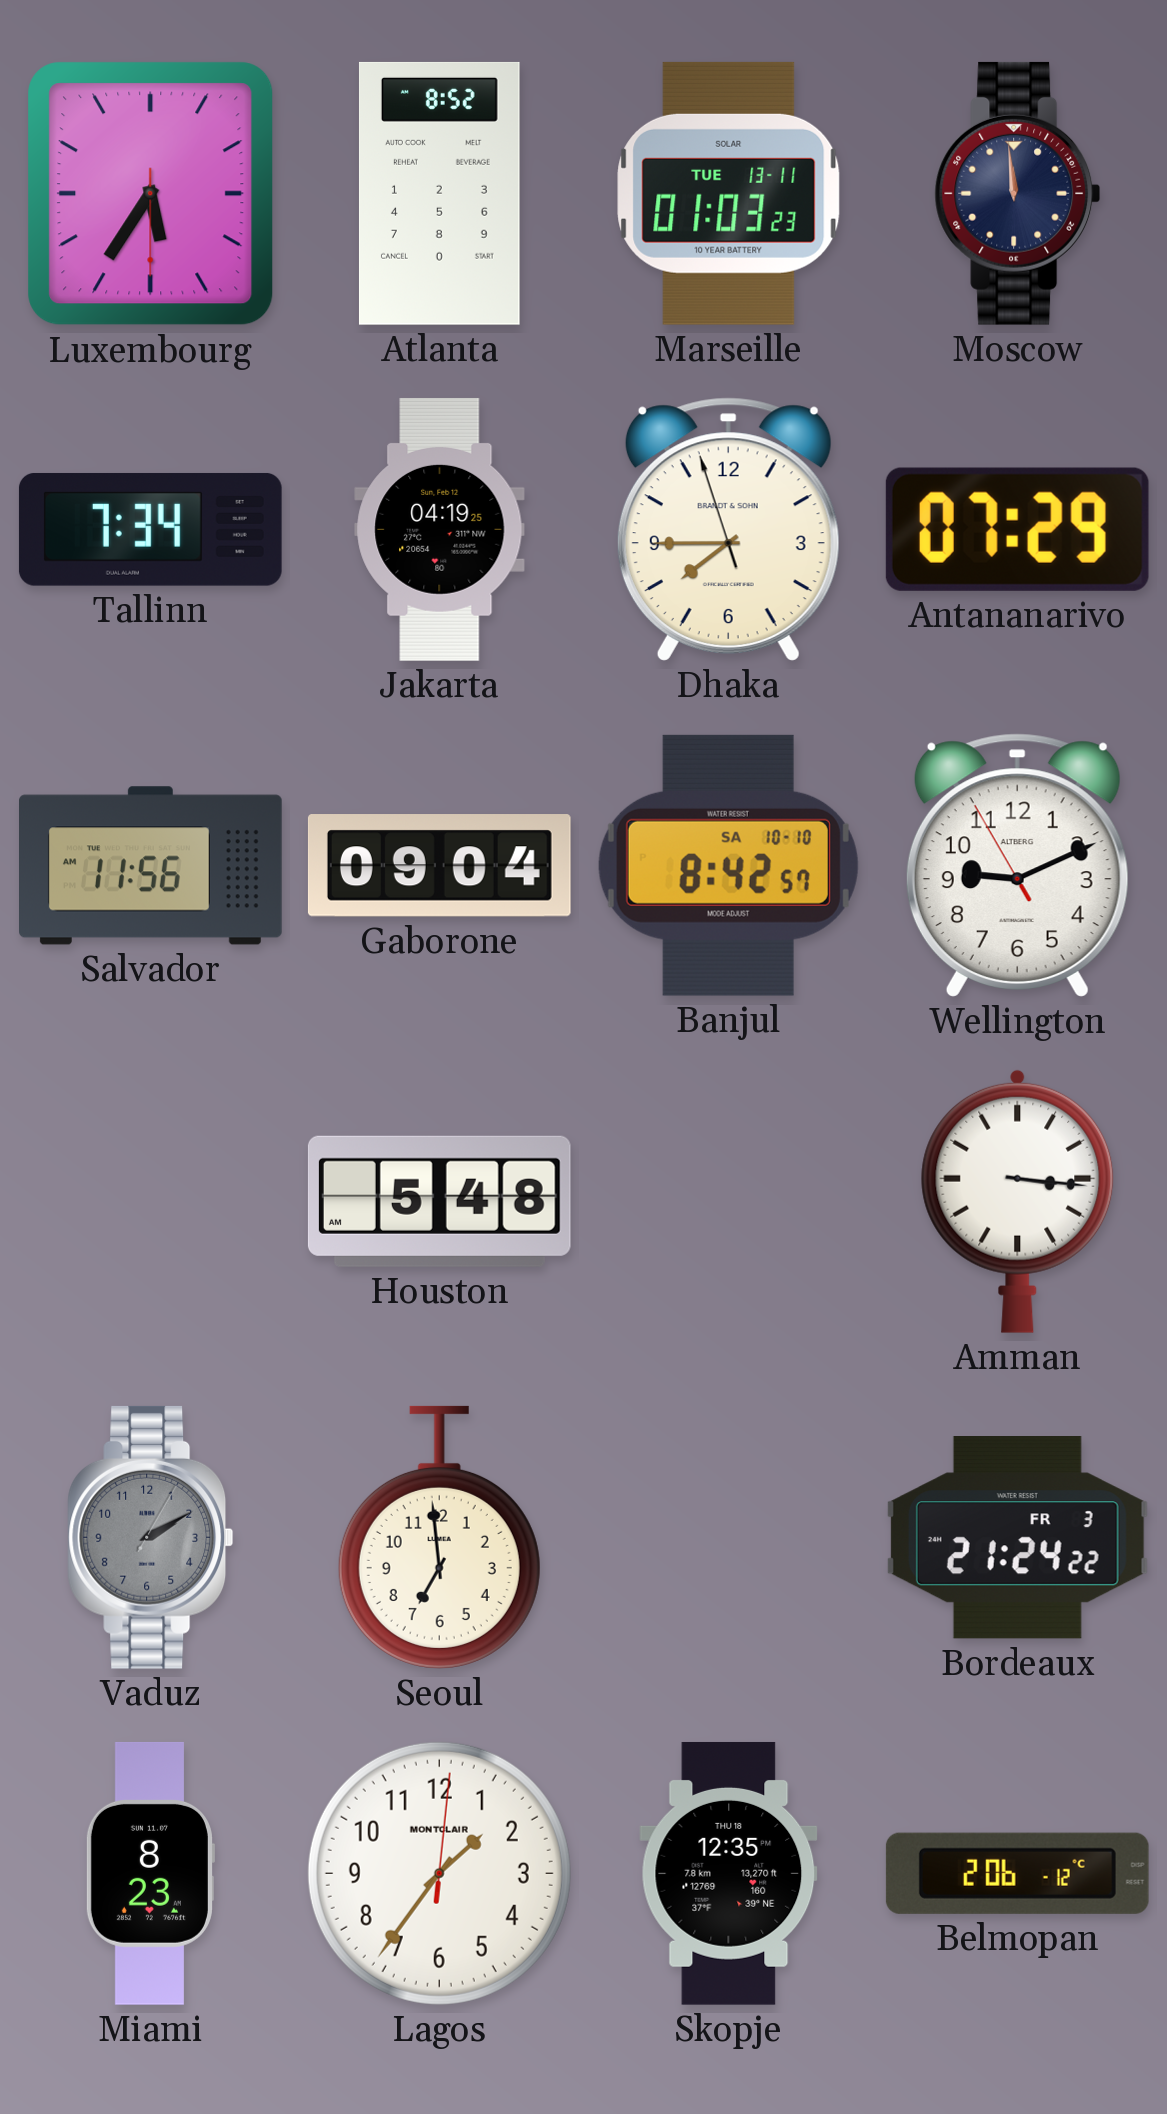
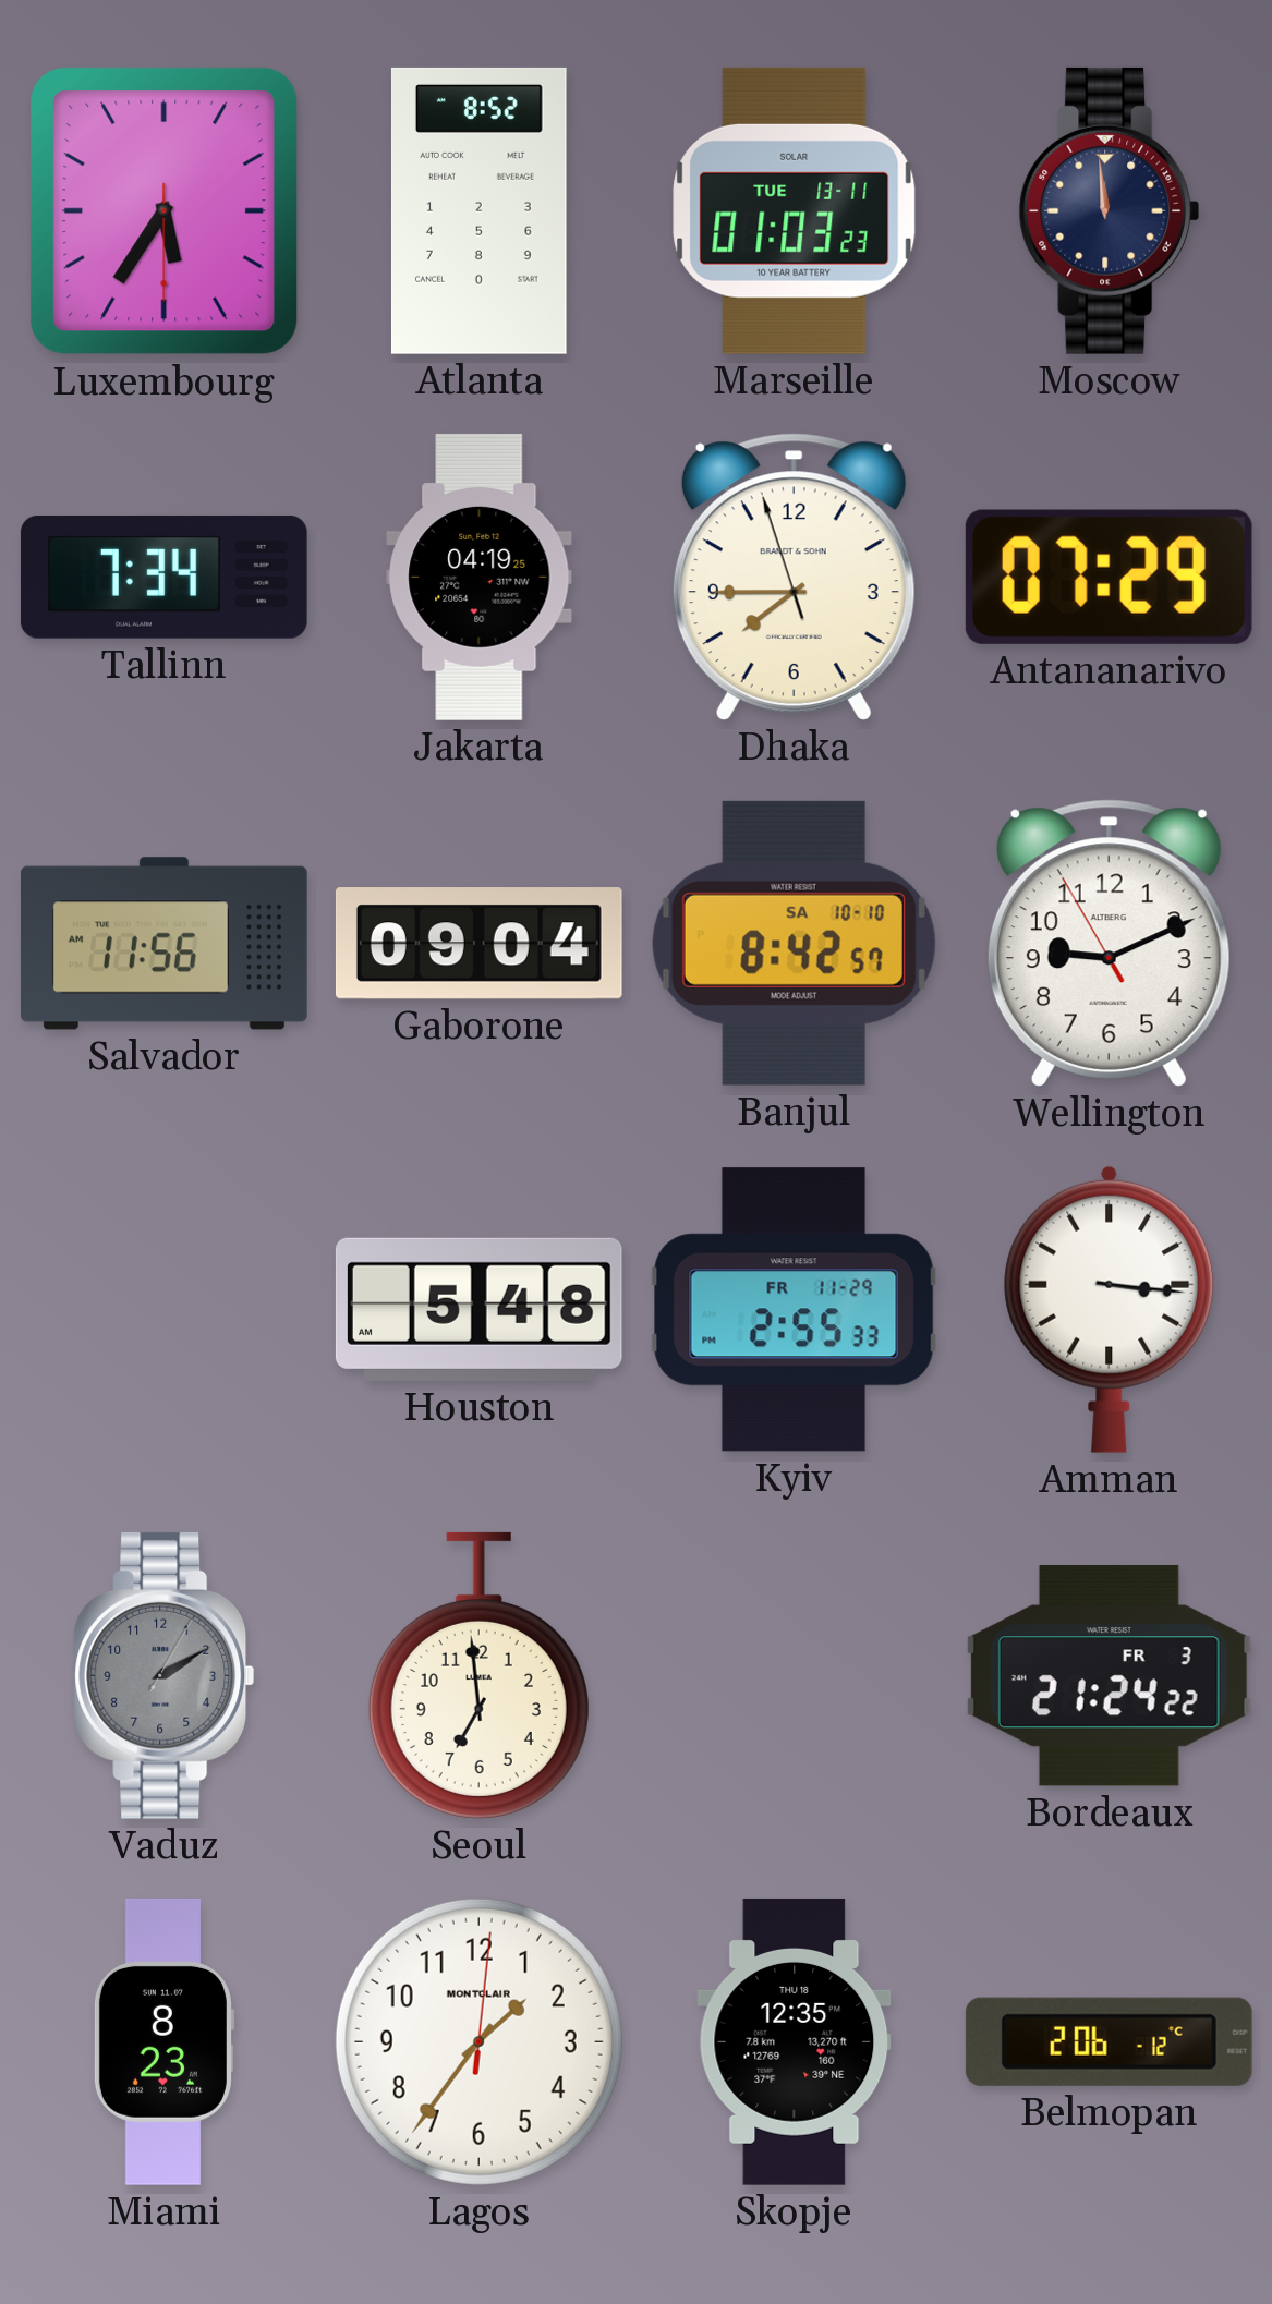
Kyiv: none -> 2:55 (794, 1310)
